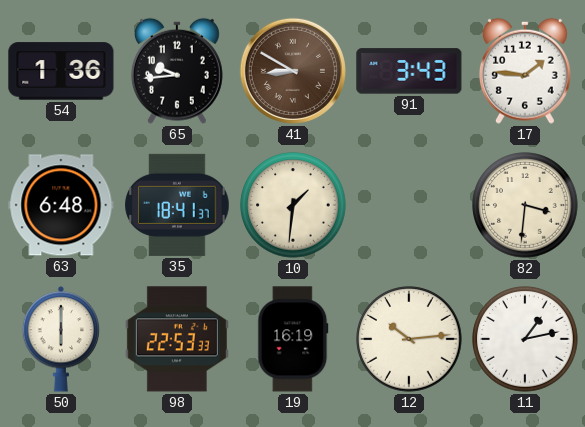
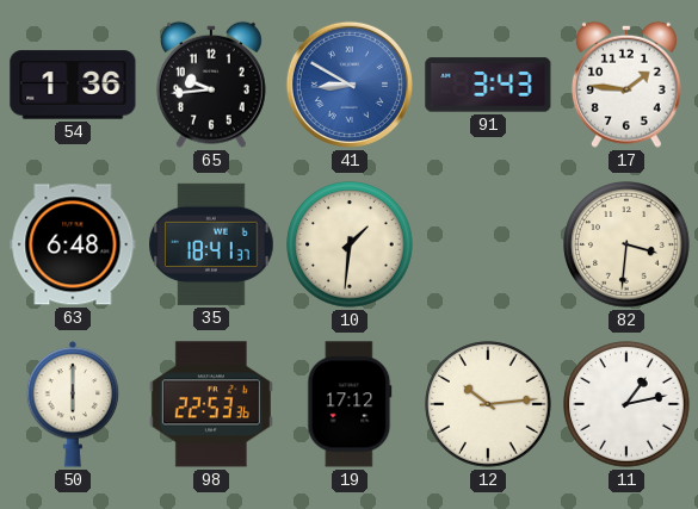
41 dial: brown -> blue (350, 85)
98: 22:53:33 -> 22:53:36 (211, 404)
19: 16:19 -> 17:12 (350, 404)
